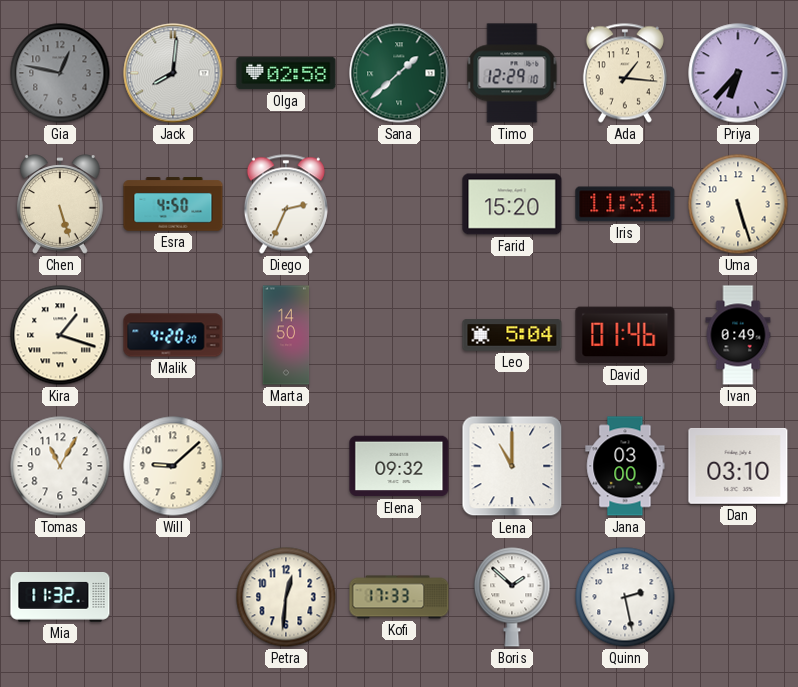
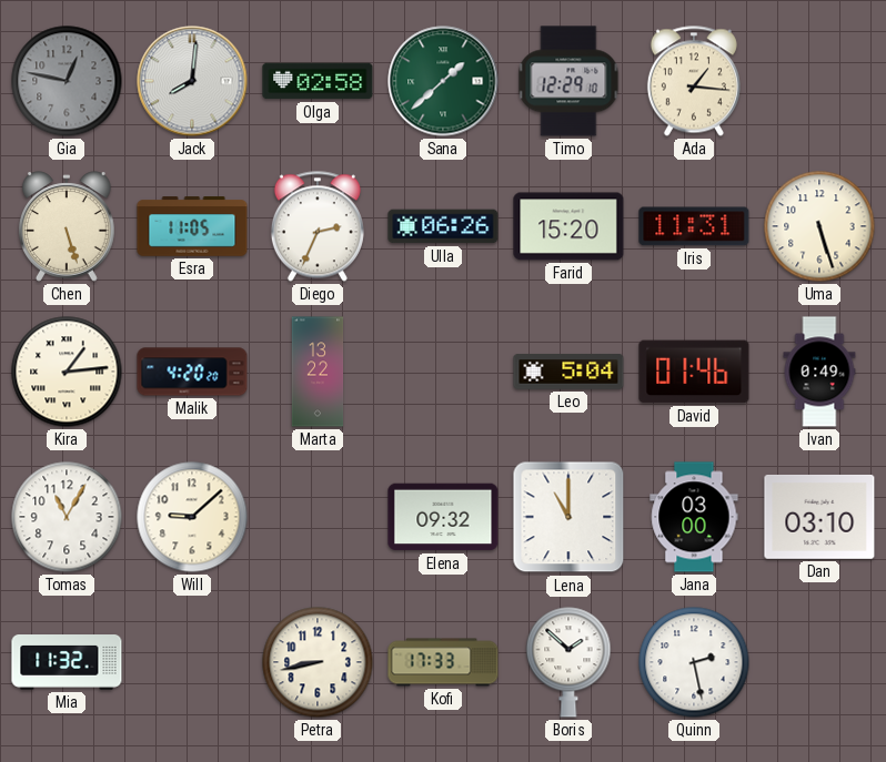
Priya: 6:37 -> none (738, 73)
Esra: 4:50 -> 11:05 (192, 226)
Ulla: none -> 06:26 (443, 226)
Kira: 1:18 -> 1:14 (67, 372)
Marta: 14:50 -> 13:22 (318, 372)
Petra: 12:31 -> 8:43 (318, 662)
